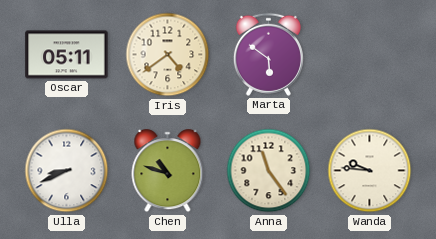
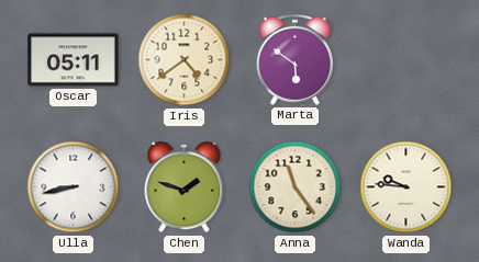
Ulla: 8:41 -> 8:43 (74, 187)
Chen: 10:48 -> 1:48 (185, 187)
